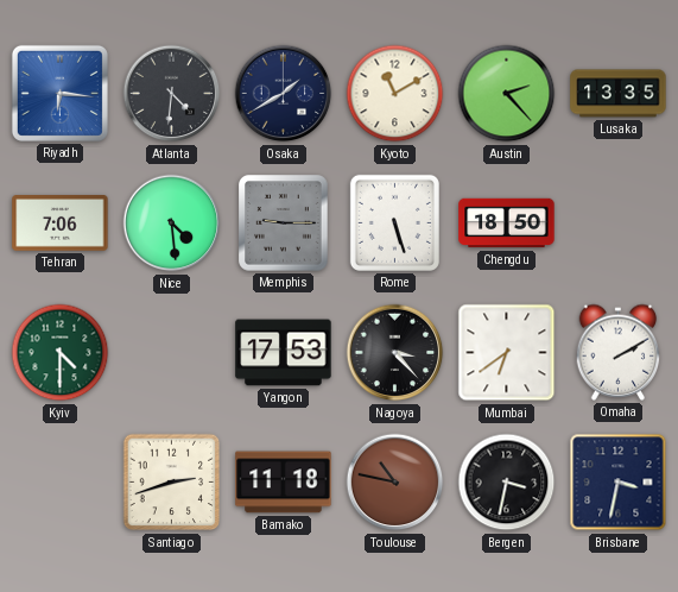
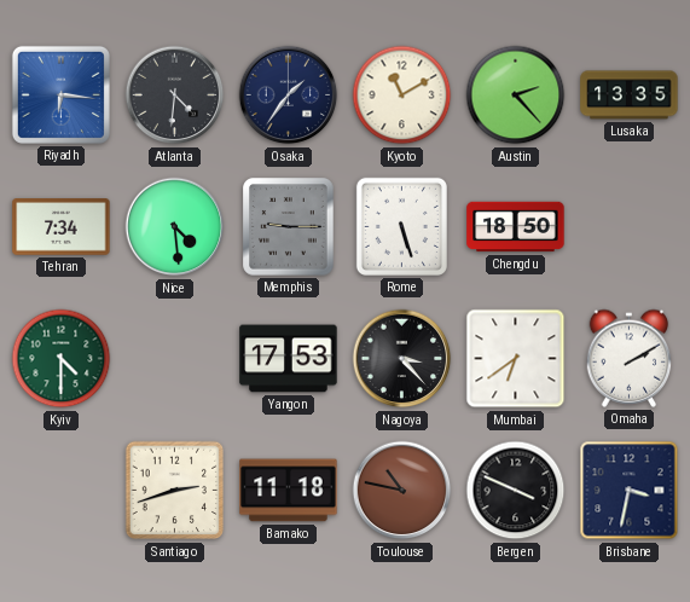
Osaka: 1:40 -> 1:36 (289, 95)
Tehran: 7:06 -> 7:34 (62, 227)
Bergen: 3:32 -> 3:49 (516, 491)
